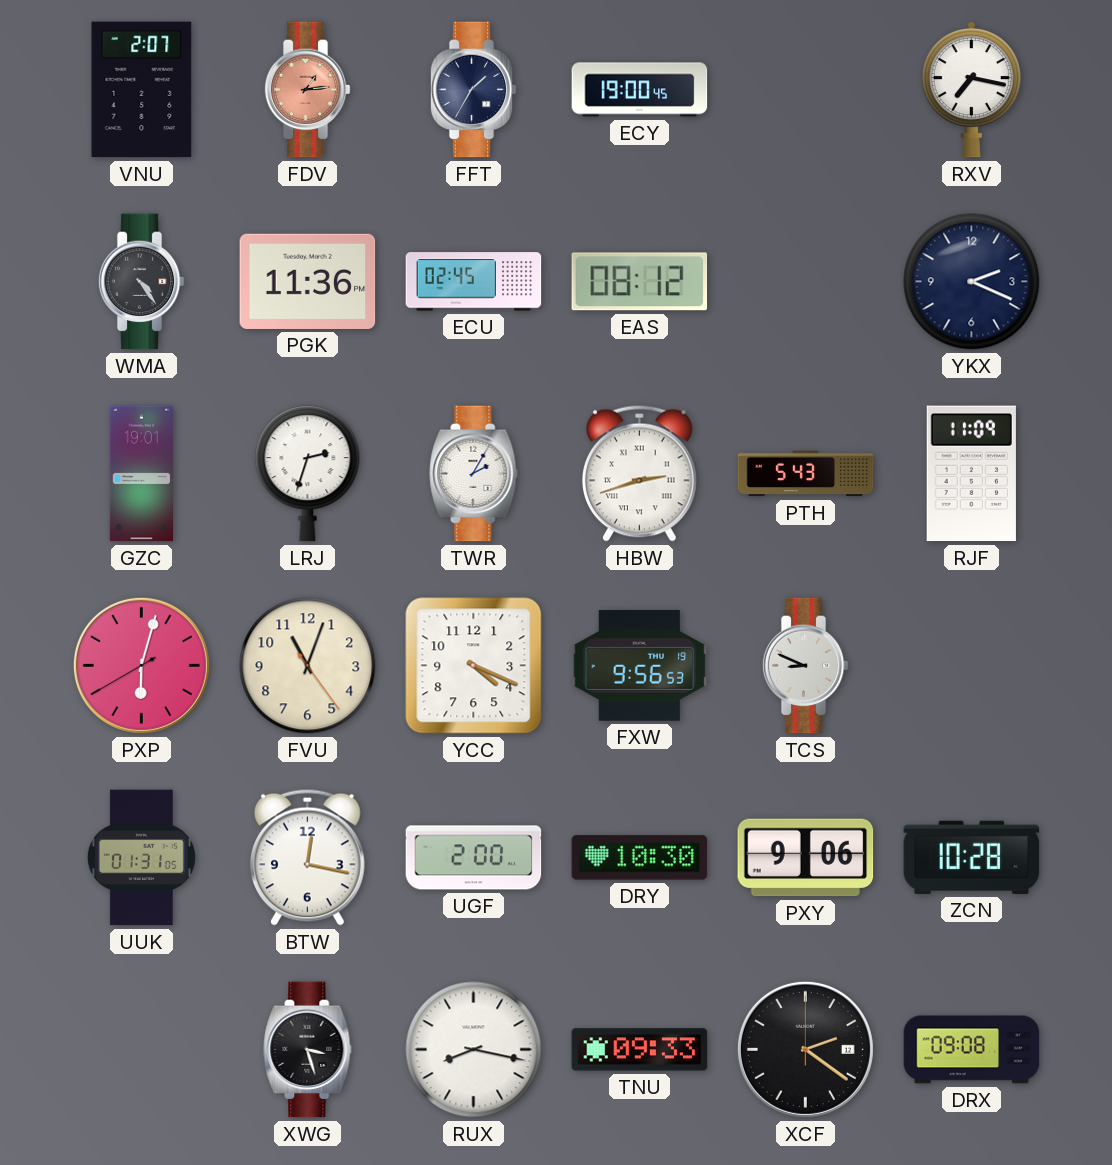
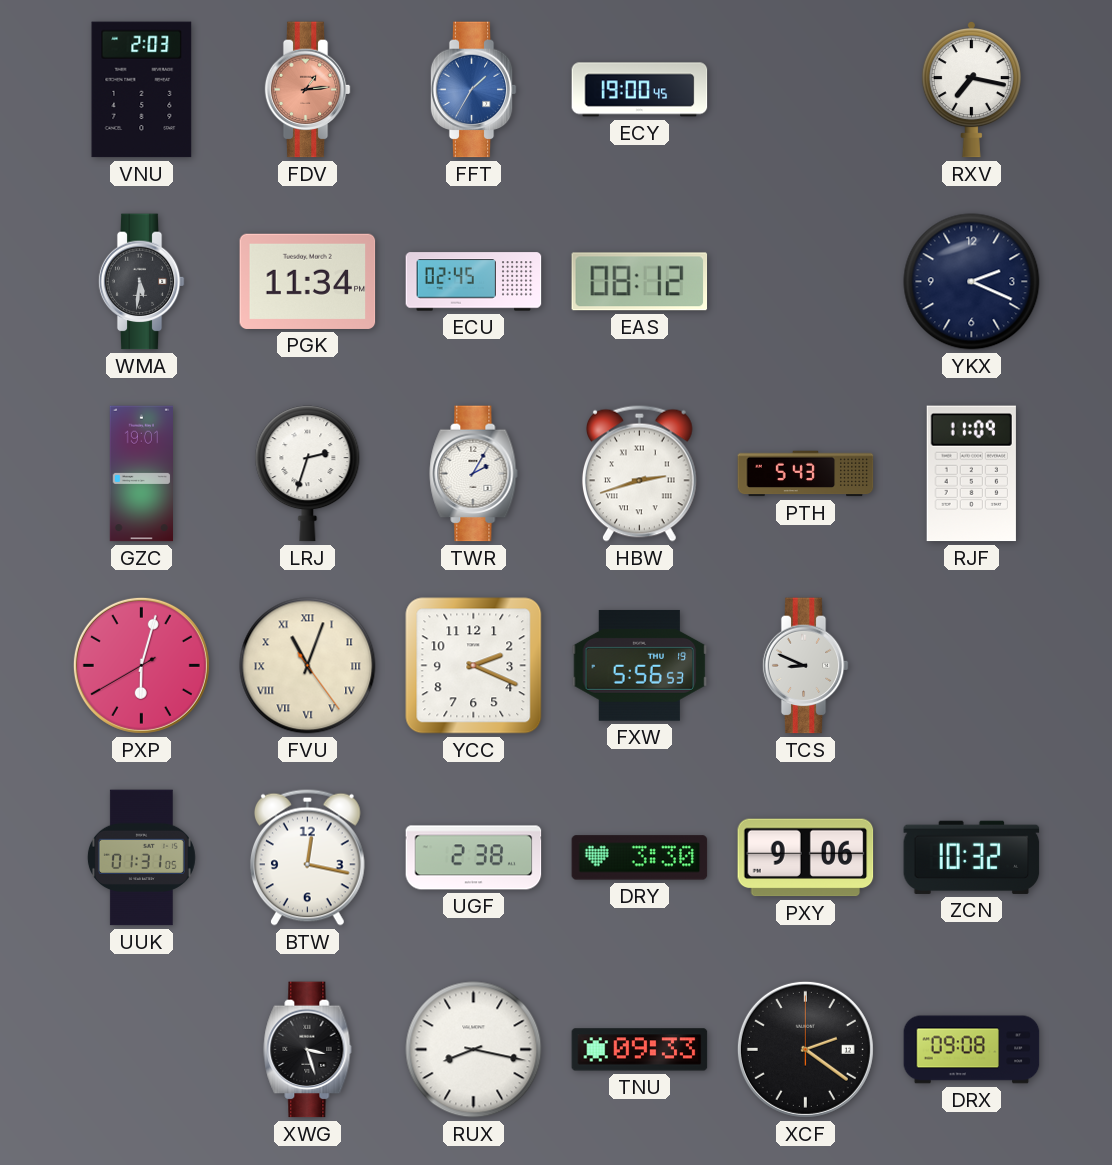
VNU: 2:07 -> 2:03 (142, 90)
FFT dial: navy -> blue (473, 90)
WMA: 4:24 -> 5:31 (141, 282)
PGK: 11:36 -> 11:34 (308, 281)
FVU numerals: Arabic -> Roman (308, 666)
YCC: 4:19 -> 2:19 (474, 666)
FXW: 9:56 -> 5:56 (640, 665)
UGF: 2:00 -> 2:38 (474, 858)
DRY: 10:30 -> 3:30 (640, 858)
ZCN: 10:28 -> 10:32 (972, 857)
